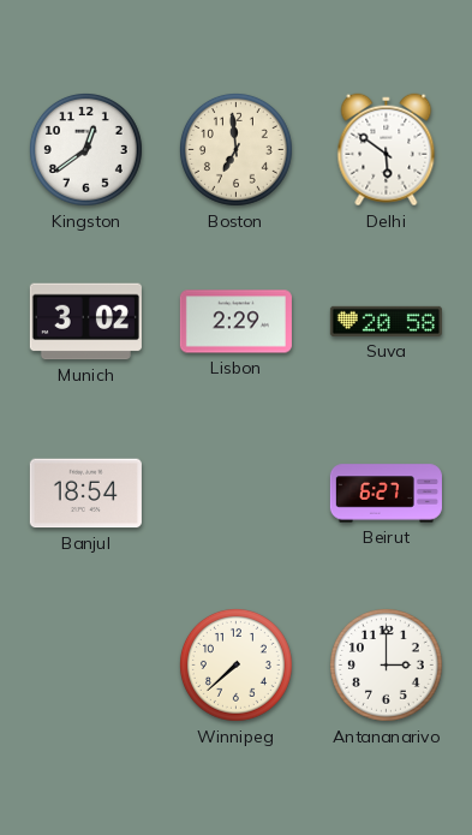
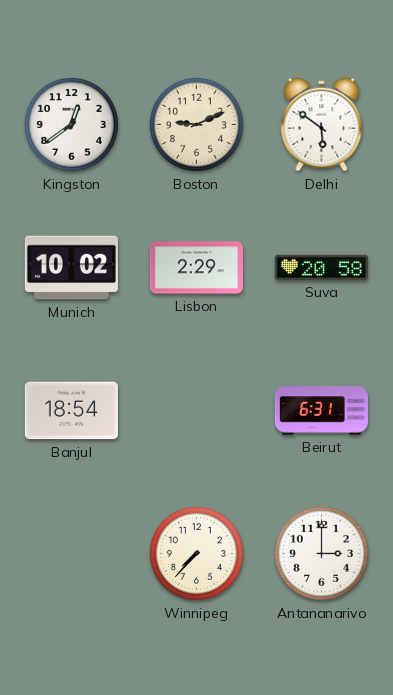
Boston: 6:59 -> 9:11 (196, 124)
Munich: 3:02 -> 10:02 (71, 268)
Beirut: 6:27 -> 6:31 (321, 411)
Winnipeg: 7:38 -> 7:37 (196, 553)
